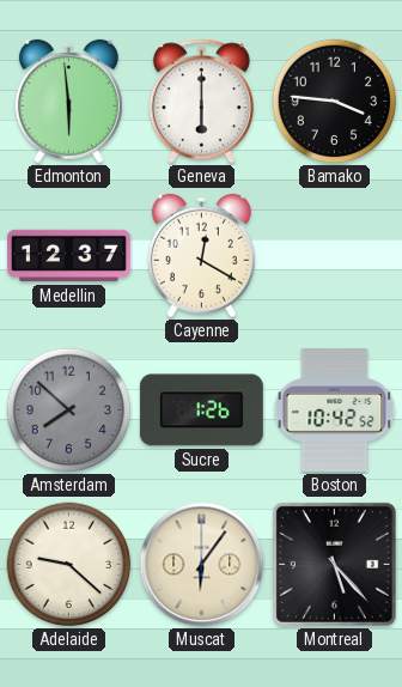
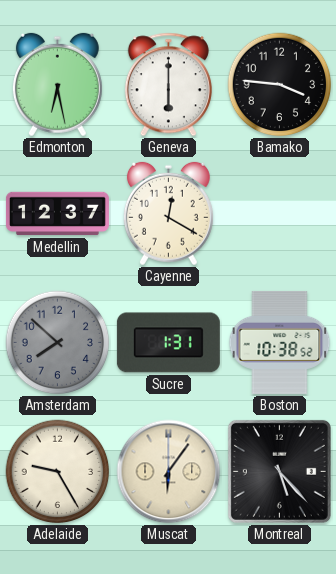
Edmonton: 5:59 -> 6:28 (57, 85)
Sucre: 1:26 -> 1:31 (168, 343)
Boston: 10:42 -> 10:38 (280, 342)
Adelaide: 9:22 -> 9:25 (58, 472)
